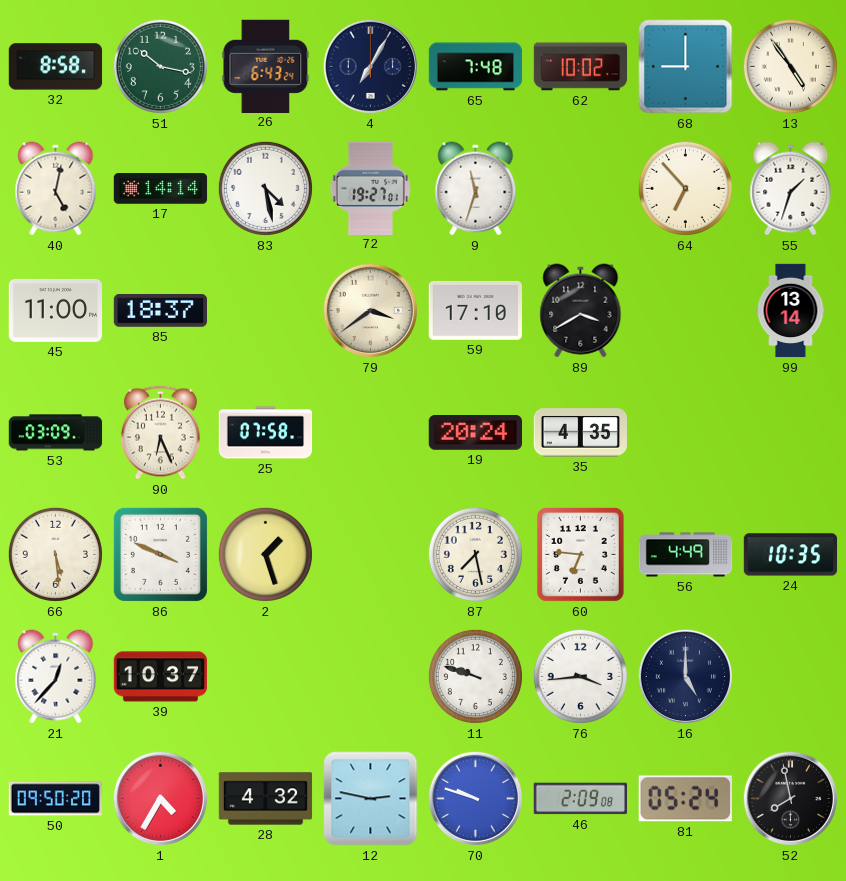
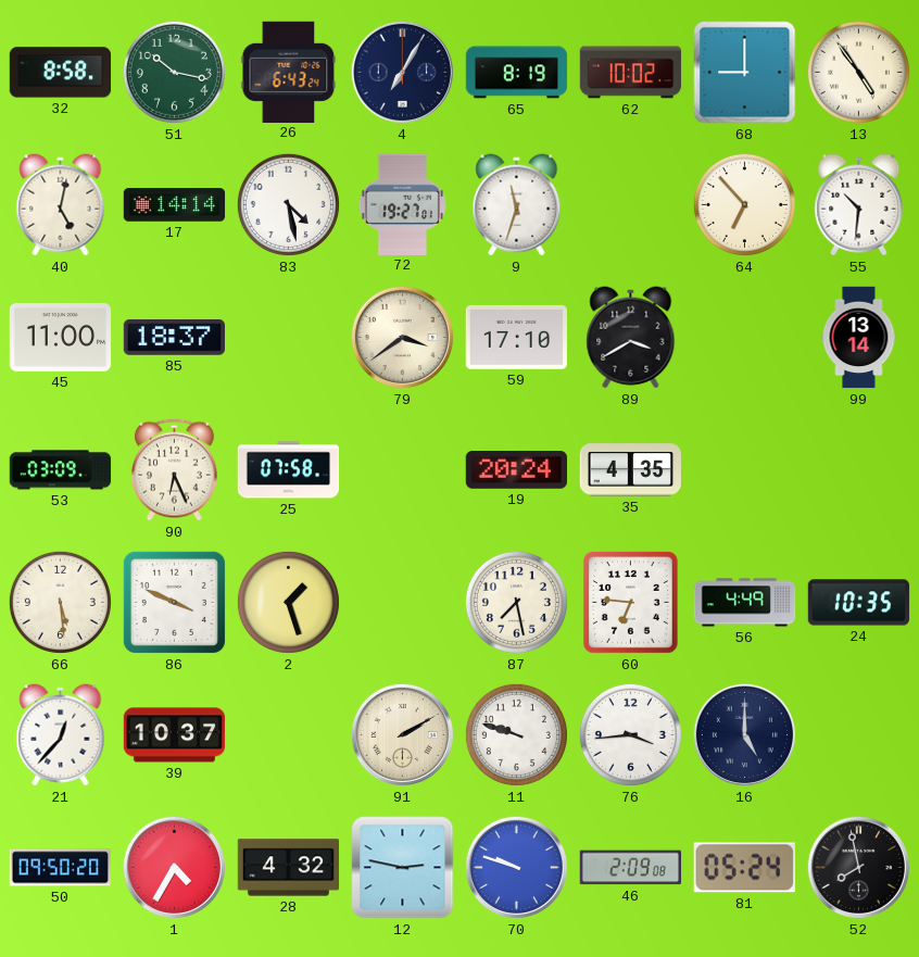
65: 7:48 -> 8:19 (517, 73)
55: 1:33 -> 10:31 (859, 205)
91: none -> 2:10 (402, 734)
